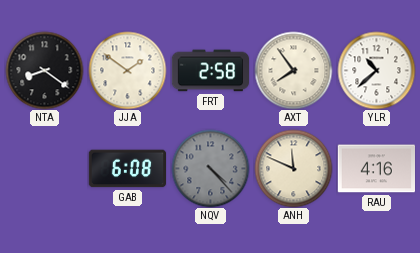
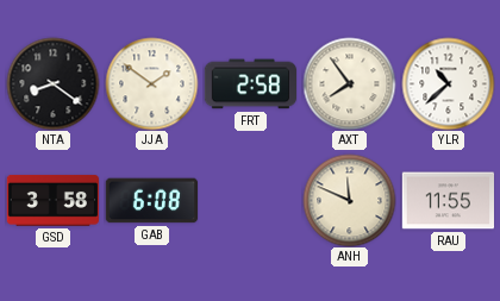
GSD: none -> 3:58 (52, 201)
NQV: 4:23 -> none (210, 168)
RAU: 4:16 -> 11:55 (448, 201)
